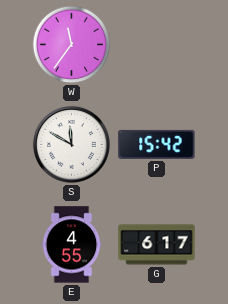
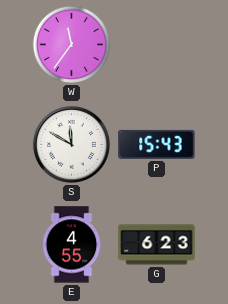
P: 15:42 -> 15:43 (157, 144)
G: 6:17 -> 6:23 (157, 245)
